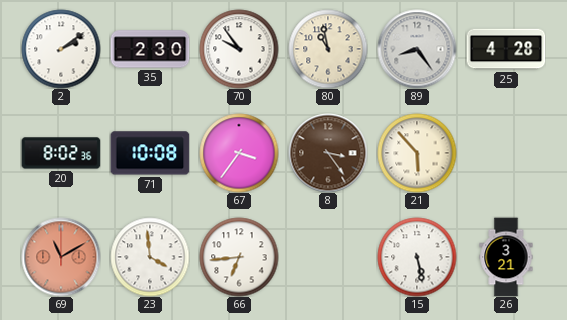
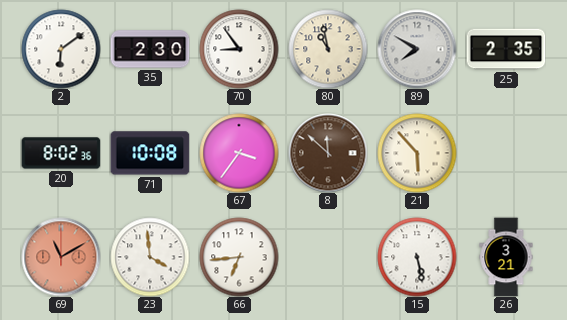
2: 2:09 -> 6:09 (61, 49)
70: 9:54 -> 8:54 (239, 49)
89: 8:24 -> 7:50 (417, 49)
25: 4:28 -> 2:35 (506, 49)
8: 3:24 -> 11:52 (328, 153)
